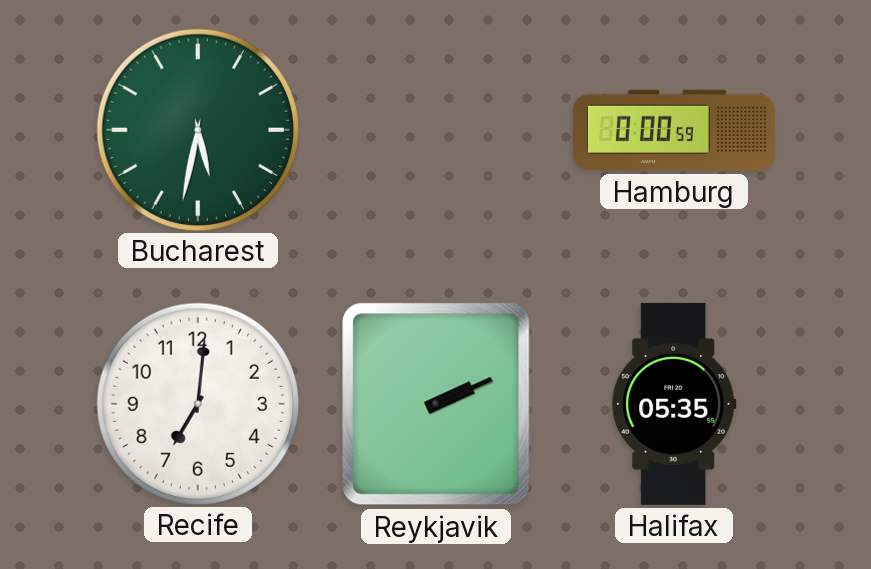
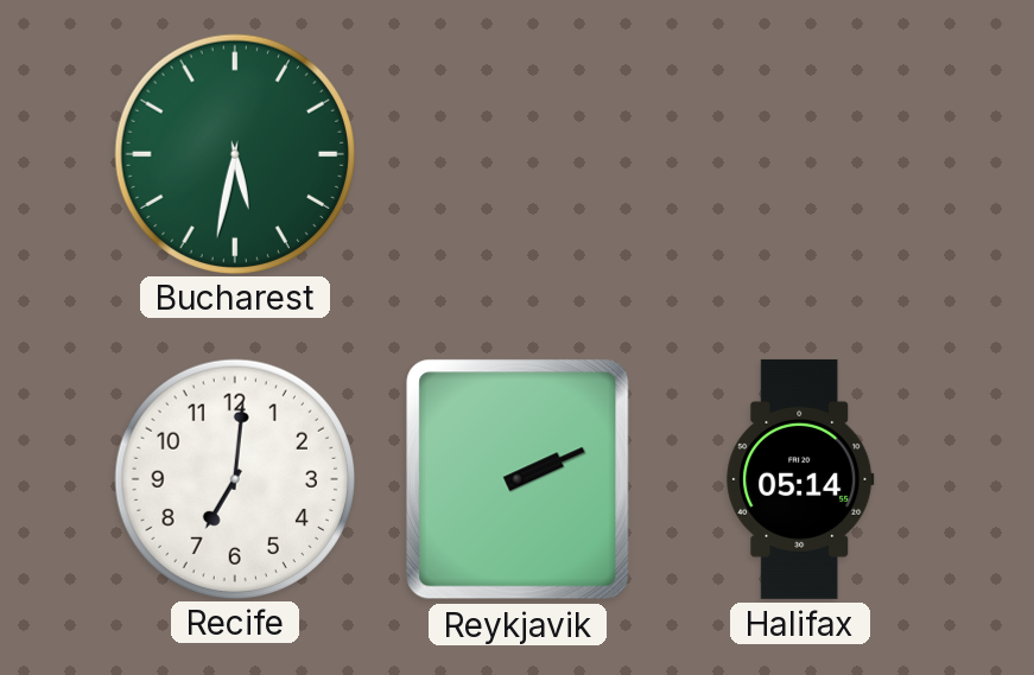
Hamburg: 0:00 -> none (674, 130)
Halifax: 05:35 -> 05:14 (800, 479)
